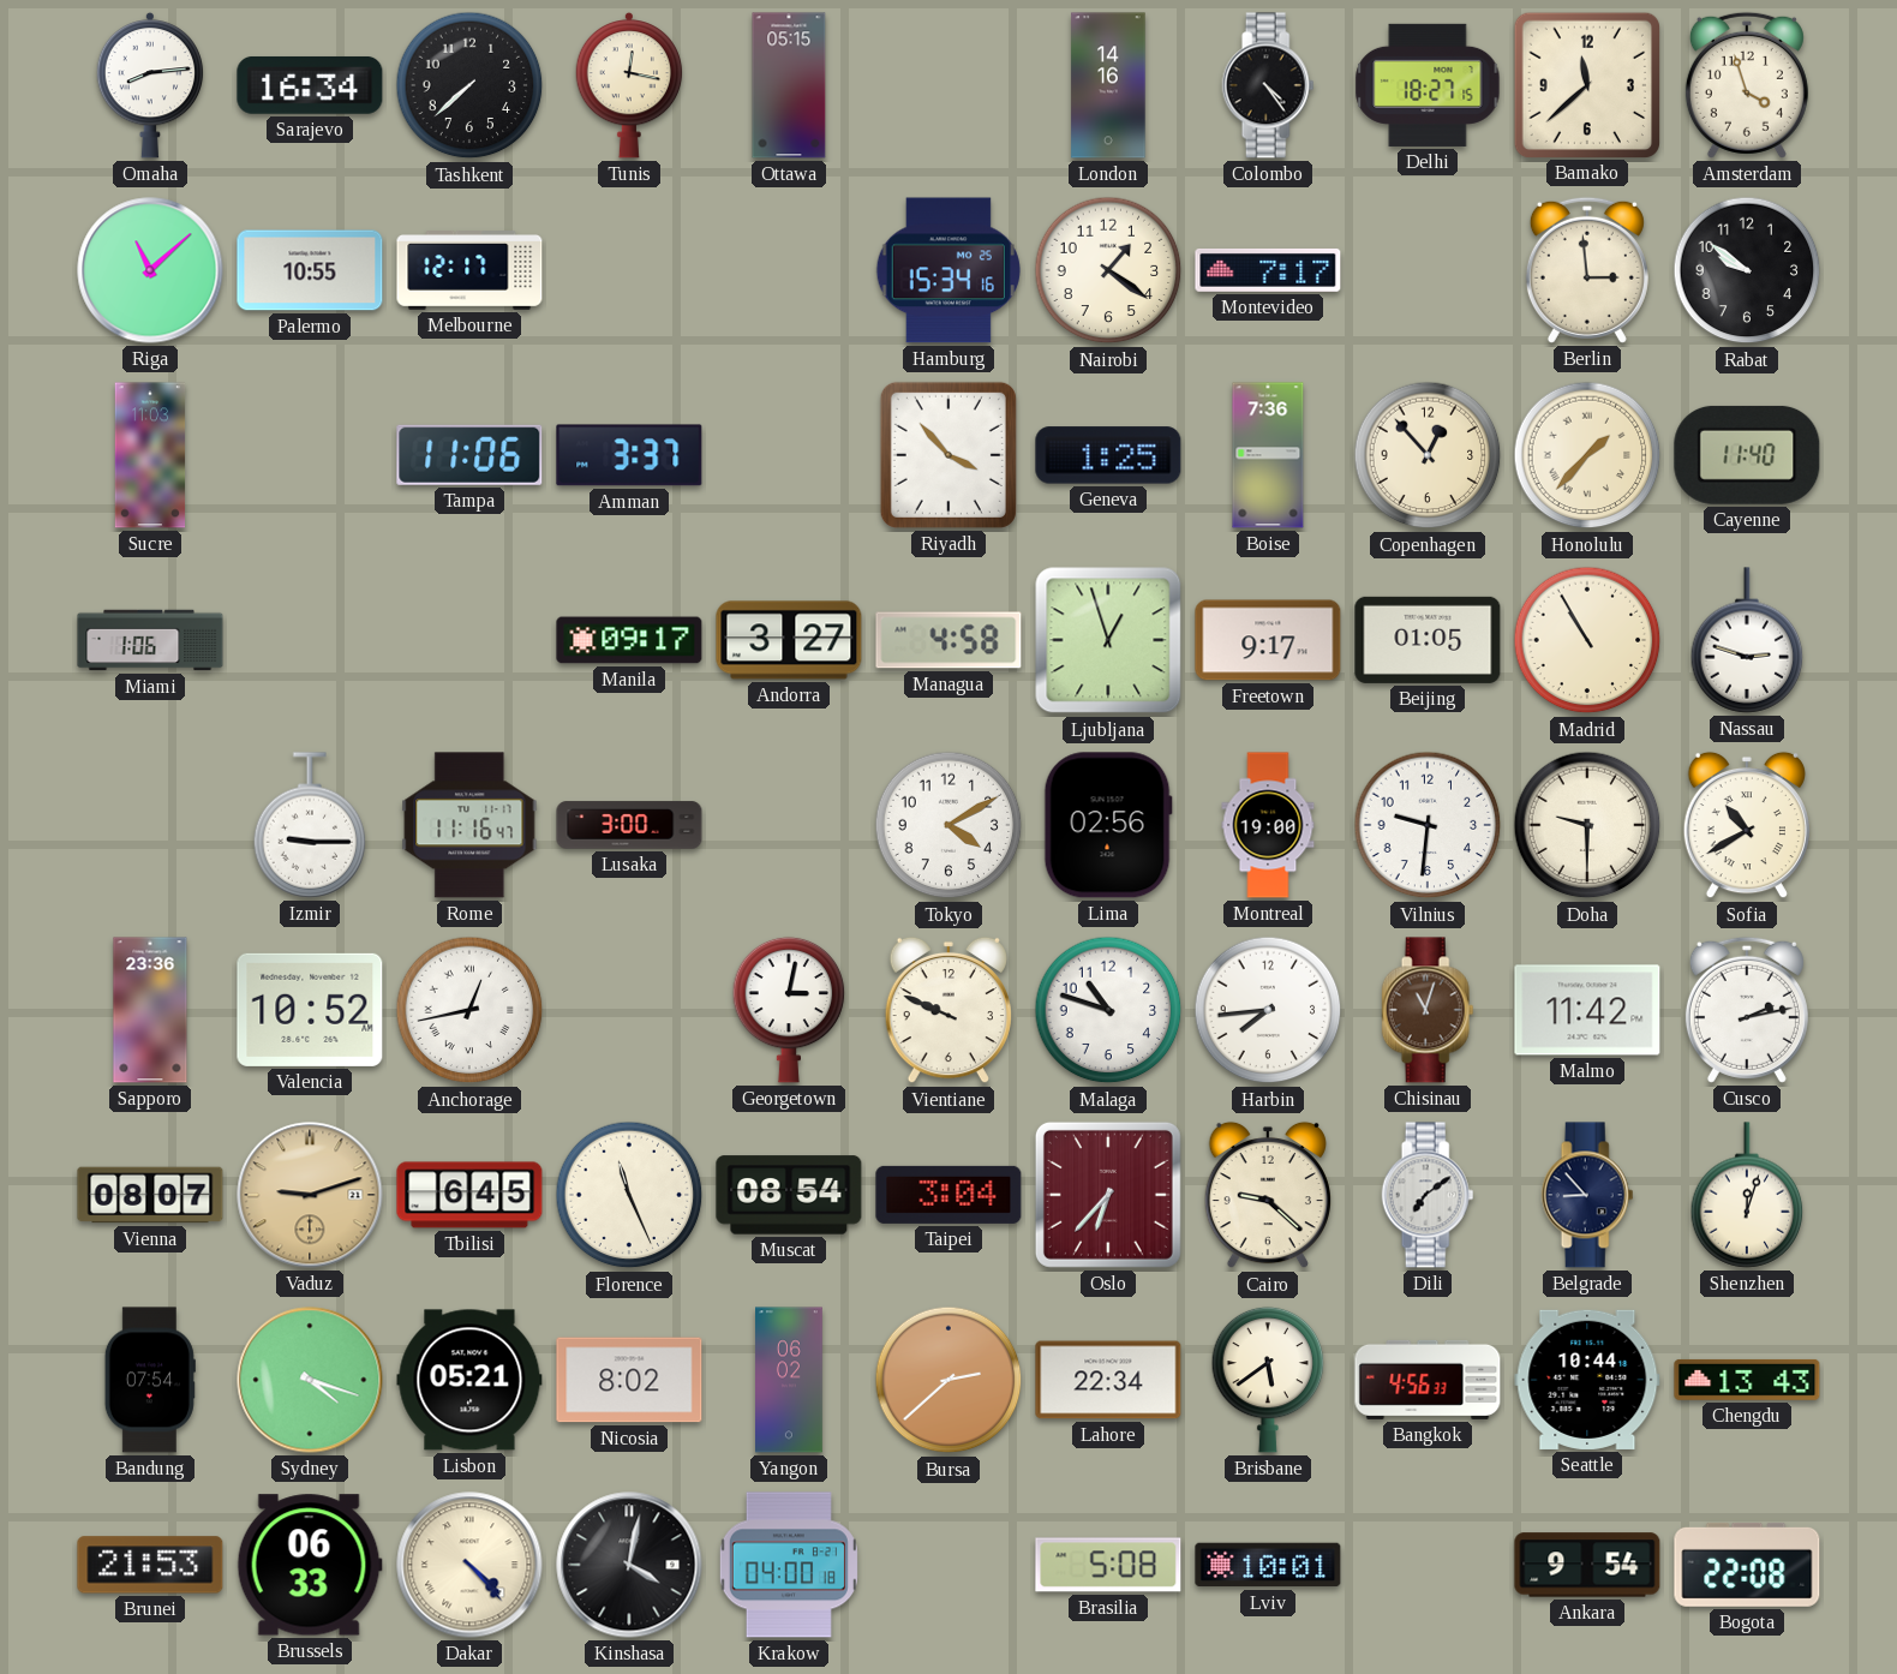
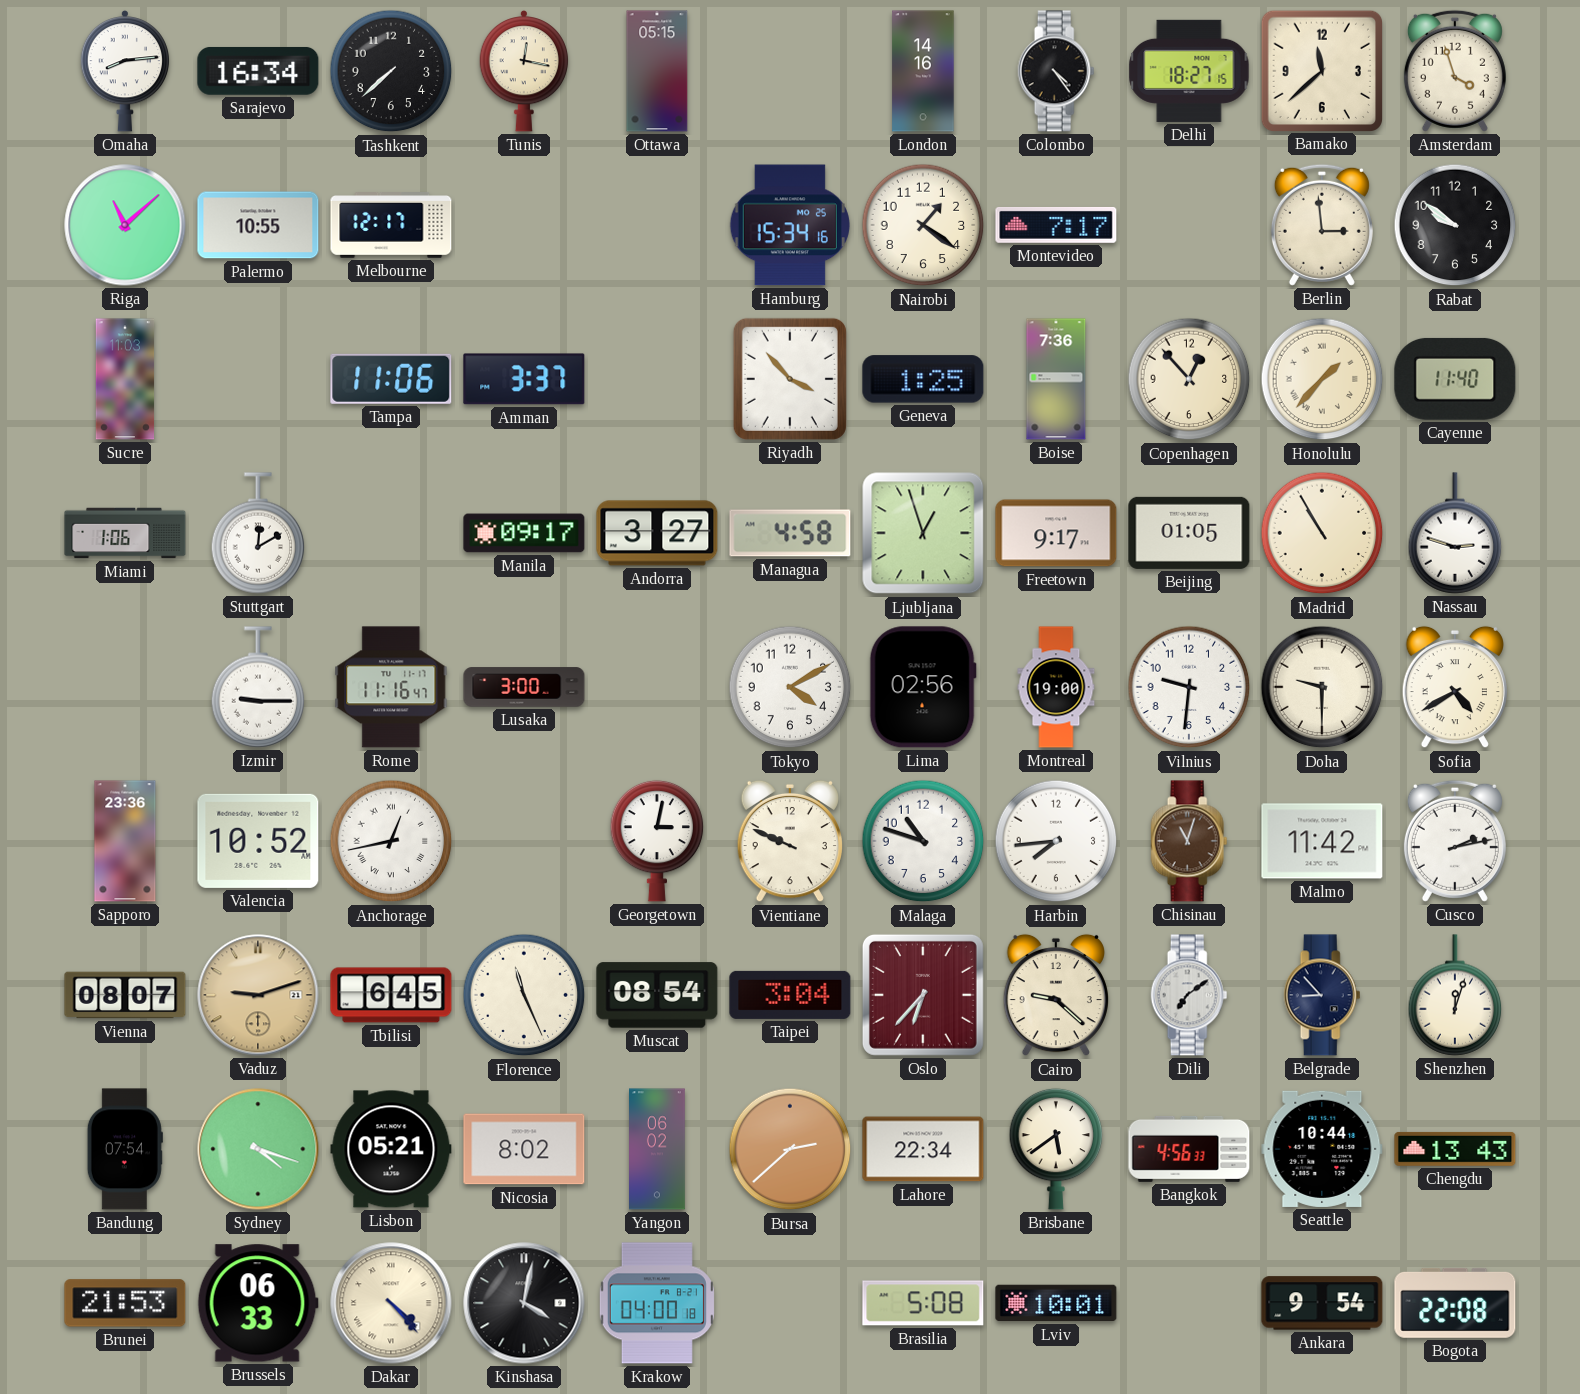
Stuttgart: none -> 12:10 (258, 533)
Sofia: 10:40 -> 4:40 (1455, 687)
